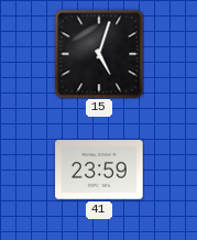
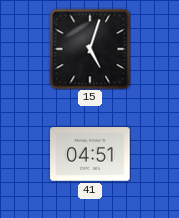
41: 23:59 -> 04:51 (90, 154)
